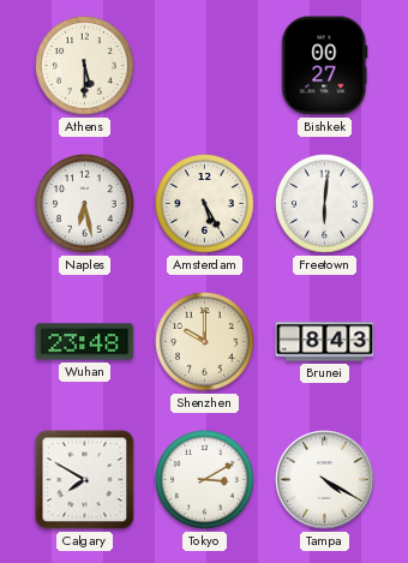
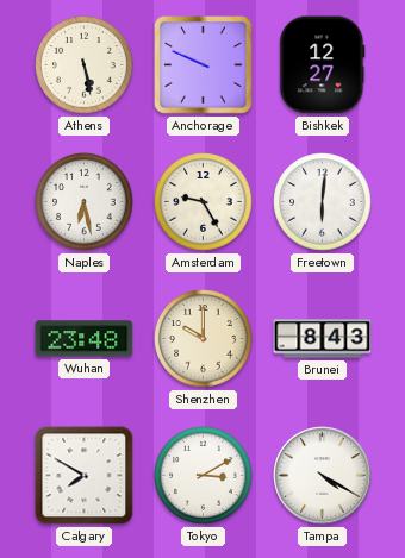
Athens: 5:30 -> 5:28 (85, 65)
Anchorage: none -> 9:49 (204, 65)
Bishkek: 00:27 -> 12:27 (323, 65)
Amsterdam: 5:25 -> 9:25 (204, 202)
